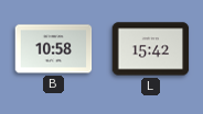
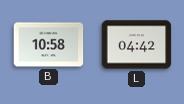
L: 15:42 -> 04:42 (137, 45)
